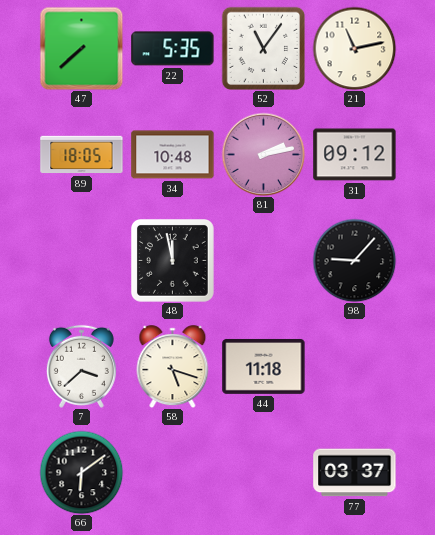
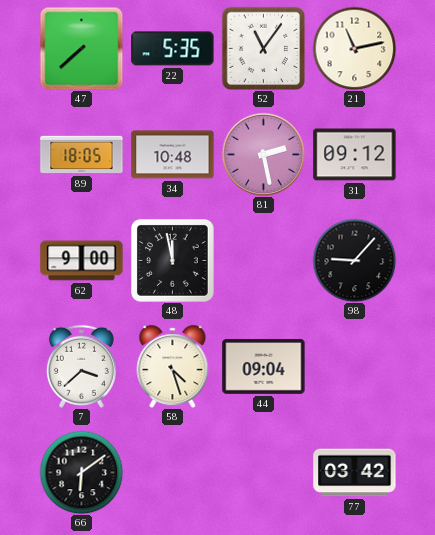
81: 2:13 -> 2:28 (263, 154)
62: none -> 9:00 (82, 261)
58: 5:18 -> 4:27 (173, 367)
44: 11:18 -> 09:04 (264, 366)
77: 03:37 -> 03:42 (355, 473)
